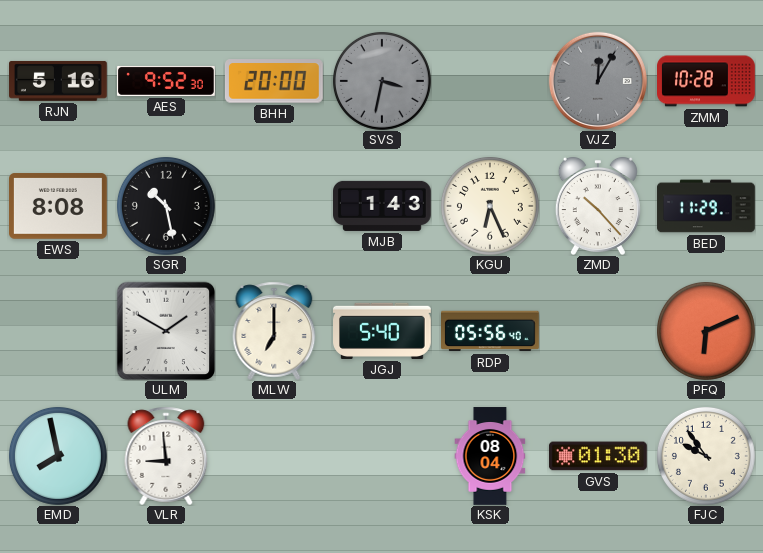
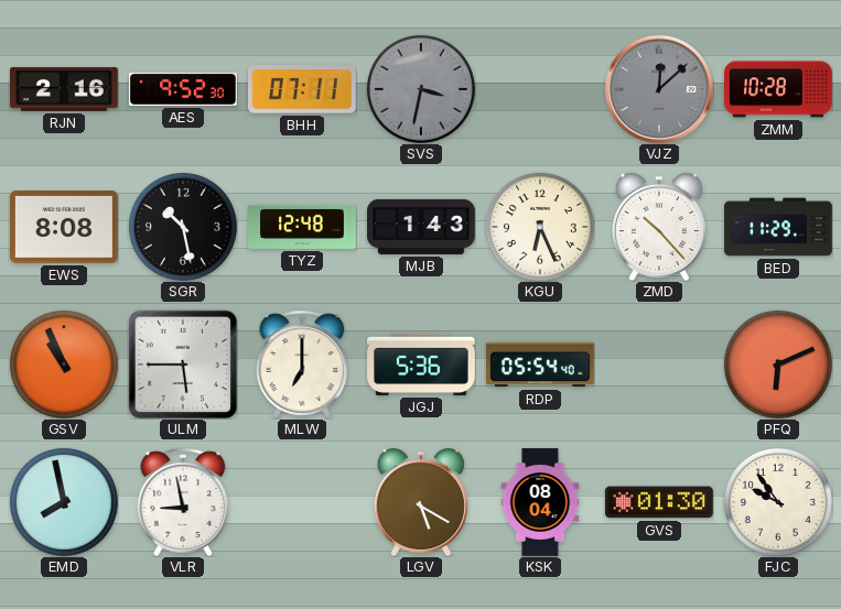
RJN: 5:16 -> 2:16 (65, 89)
BHH: 20:00 -> 07:11 (302, 89)
VJZ: 12:05 -> 12:08 (659, 89)
TYZ: none -> 12:48 (302, 227)
GSV: none -> 10:56 (64, 365)
ULM: 1:50 -> 5:45 (183, 365)
JGJ: 5:40 -> 5:36 (422, 365)
RDP: 05:56 -> 05:54 (541, 365)
VLR: 8:59 -> 8:58 (183, 502)
LGV: none -> 5:20 (421, 502)
